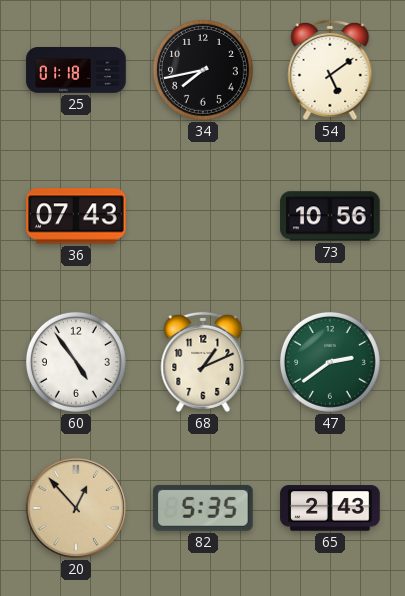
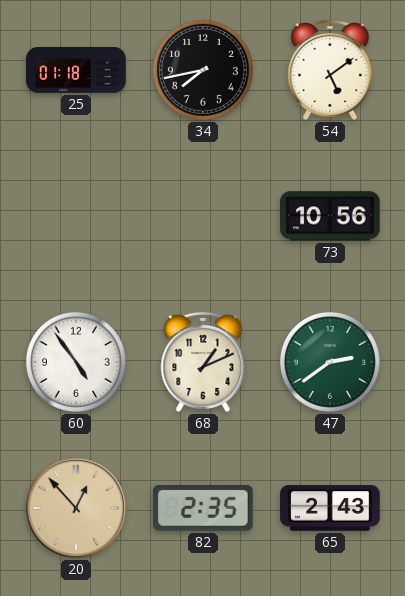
36: 07:43 -> none (76, 216)
82: 5:35 -> 2:35 (203, 508)
